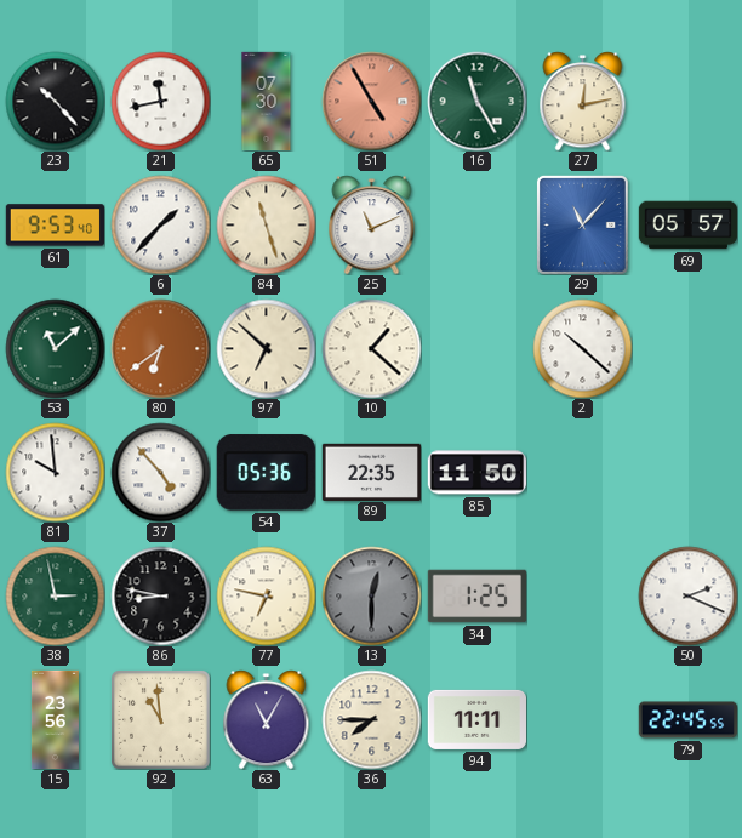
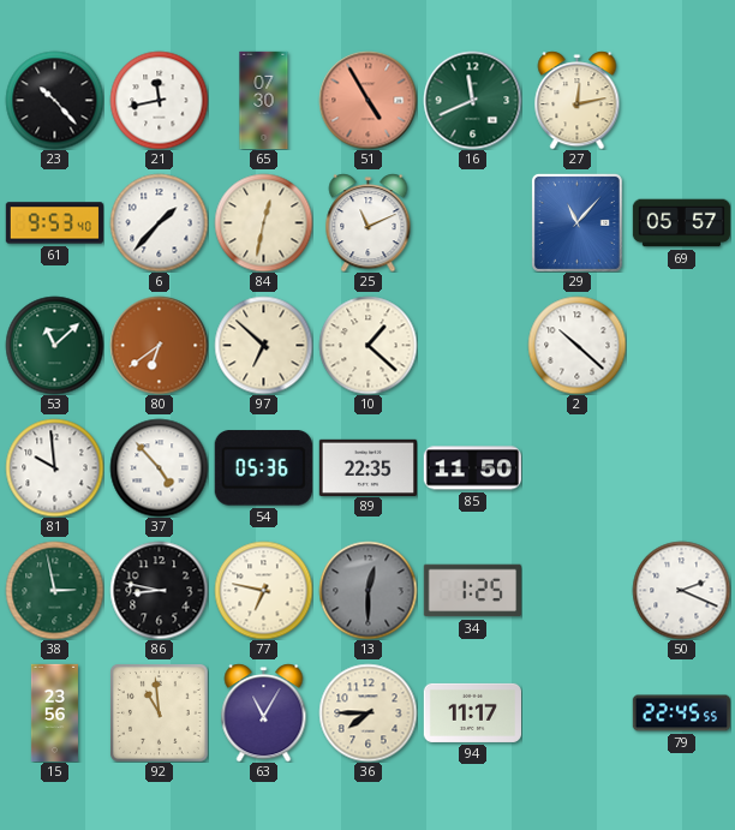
16: 11:25 -> 11:41 (472, 100)
84: 11:27 -> 12:32 (263, 222)
94: 11:11 -> 11:17 (472, 712)
